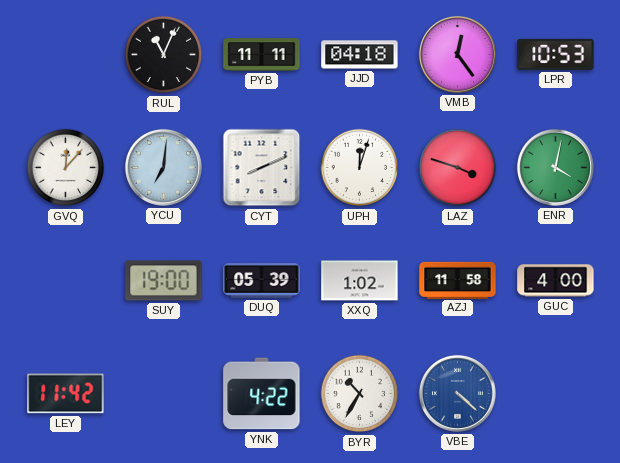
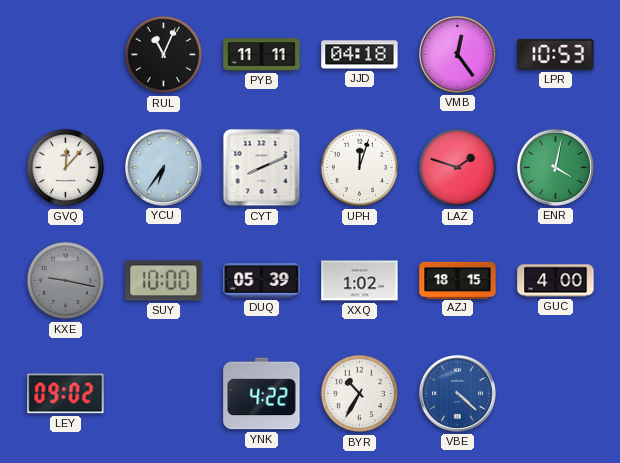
YCU: 7:01 -> 6:36 (163, 167)
LAZ: 3:48 -> 1:48 (458, 168)
KXE: none -> 9:17 (66, 281)
SUY: 19:00 -> 10:00 (164, 281)
AZJ: 11:58 -> 18:15 (458, 280)
LEY: 11:42 -> 09:02 (66, 394)
